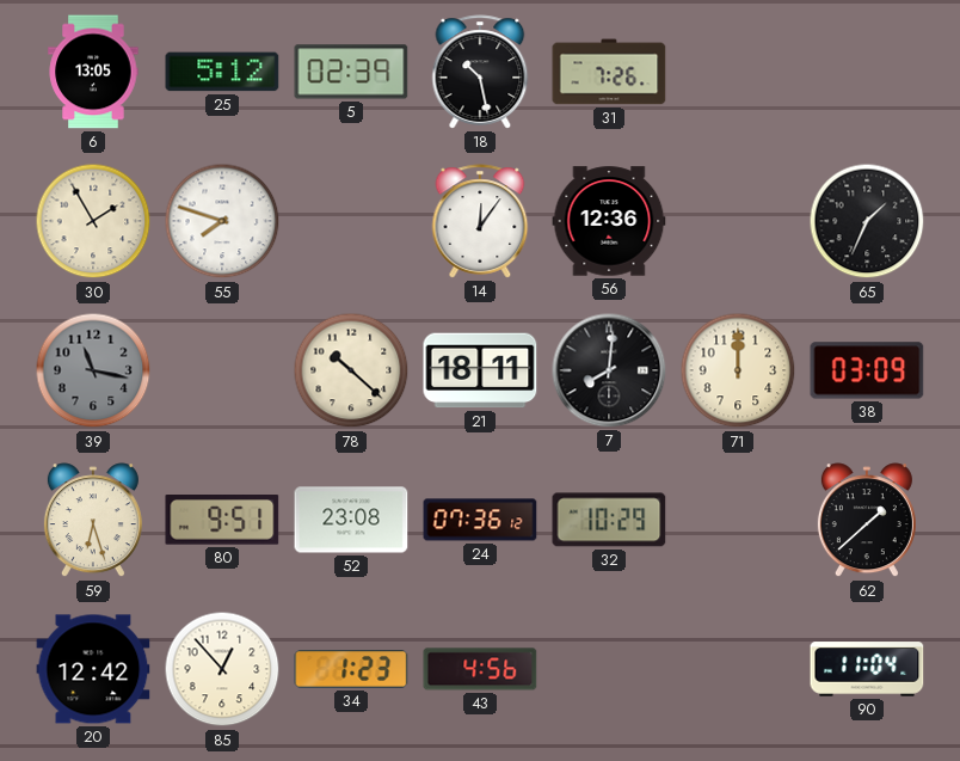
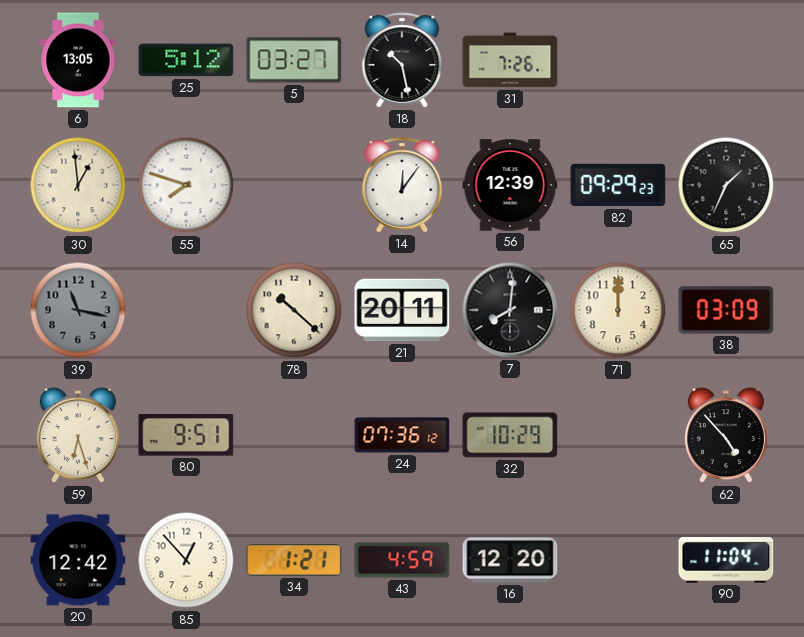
5: 02:39 -> 03:27 (294, 60)
30: 1:55 -> 12:59 (78, 185)
56: 12:36 -> 12:39 (510, 185)
82: none -> 09:29 (618, 185)
21: 18:11 -> 20:11 (402, 310)
52: 23:08 -> none (351, 520)
62: 1:38 -> 4:53 (726, 436)
34: 1:23 -> 1:21 (294, 561)
43: 4:56 -> 4:59 (402, 560)
16: none -> 12:20 (510, 560)
